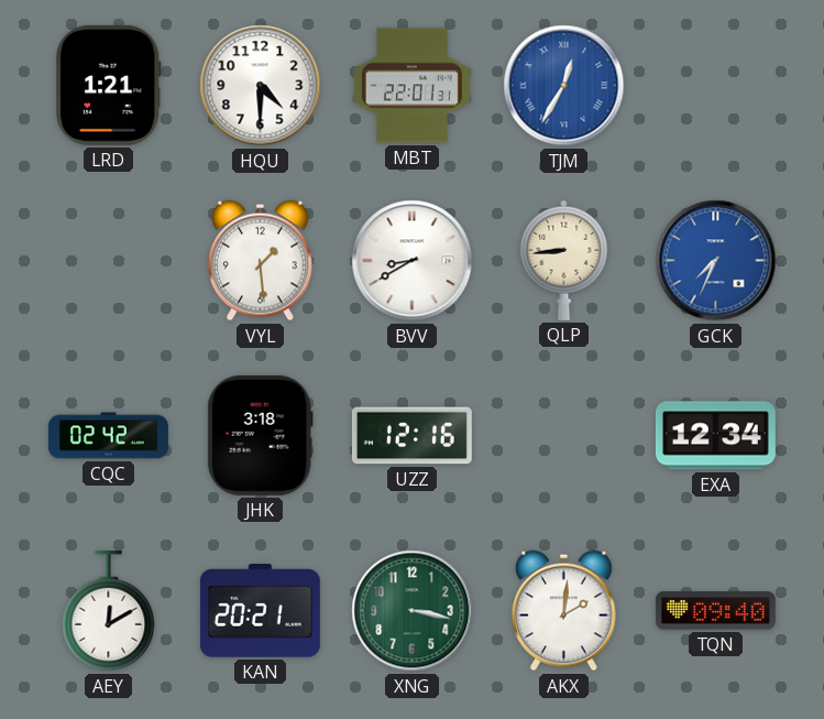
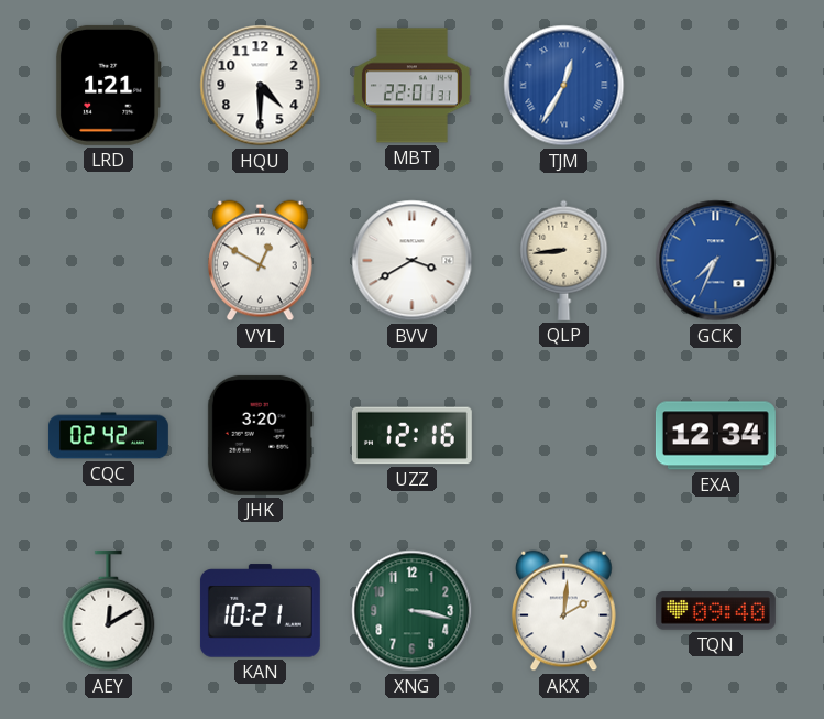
VYL: 1:29 -> 12:50 (261, 261)
BVV: 8:40 -> 3:40 (413, 261)
JHK: 3:18 -> 3:20 (260, 435)
KAN: 20:21 -> 10:21 (260, 611)
